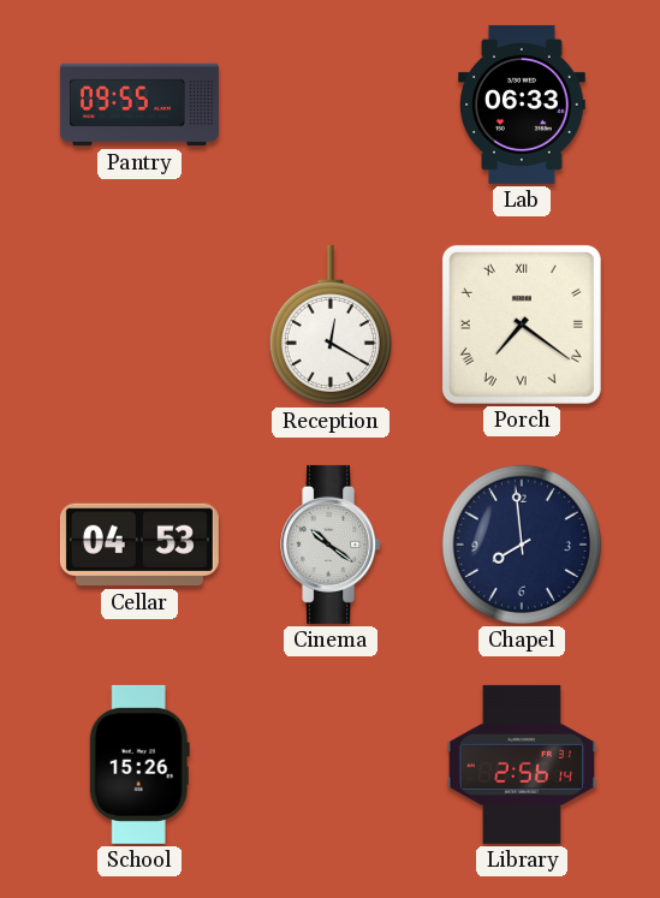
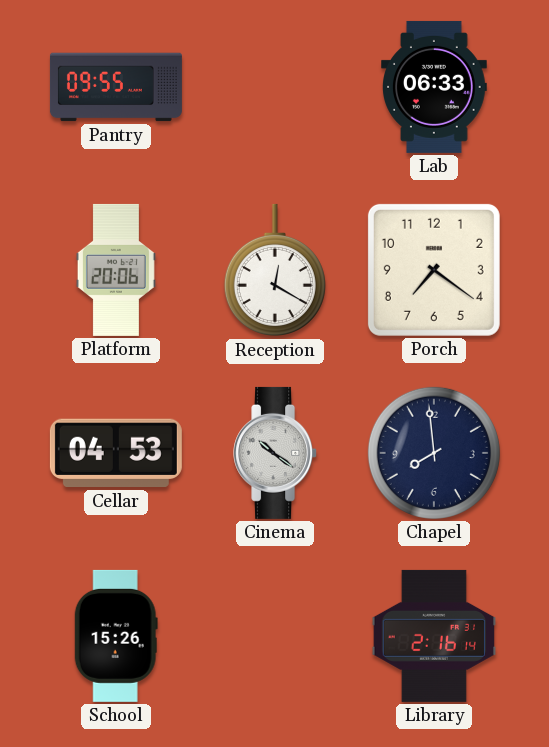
Platform: none -> 20:06 (116, 270)
Porch numerals: Roman -> Arabic (434, 270)
Library: 2:56 -> 2:16 (433, 636)
